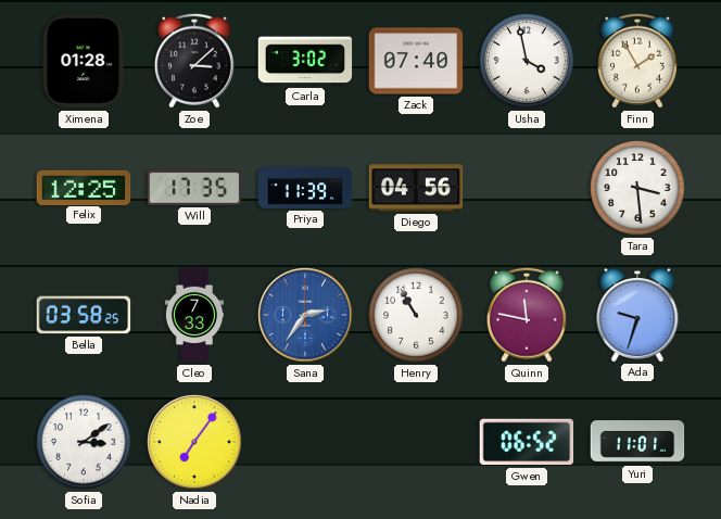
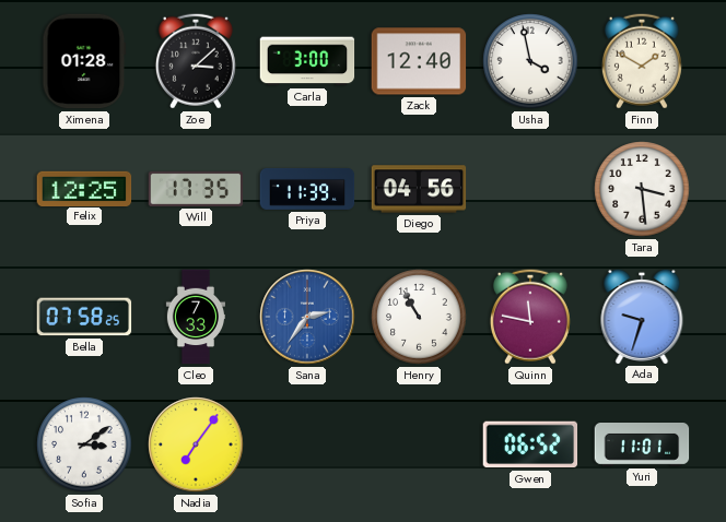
Carla: 3:02 -> 3:00 (307, 61)
Zack: 07:40 -> 12:40 (419, 61)
Finn: 1:55 -> 1:50 (642, 61)
Bella: 03:58 -> 07:58 (84, 317)
